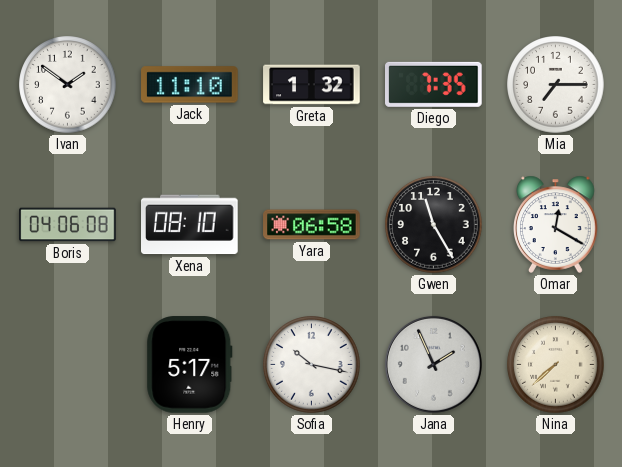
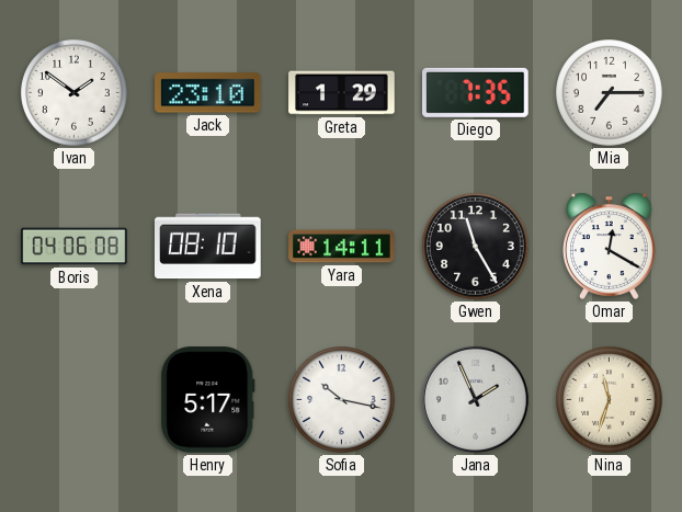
Jack: 11:10 -> 23:10 (208, 93)
Greta: 1:32 -> 1:29 (342, 93)
Yara: 06:58 -> 14:11 (342, 247)
Nina: 7:38 -> 11:33 (610, 400)
